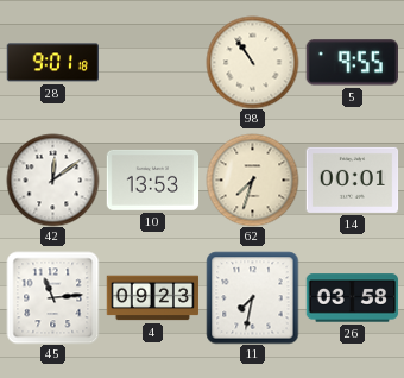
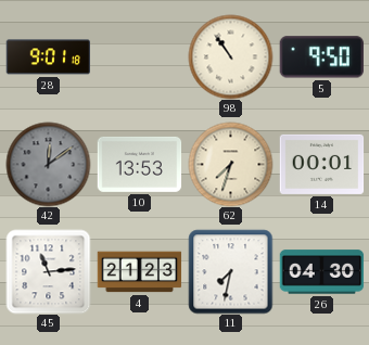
5: 9:55 -> 9:50 (321, 58)
42 dial: white -> grey (48, 164)
4: 09:23 -> 21:23 (139, 272)
26: 03:58 -> 04:30 (321, 272)
